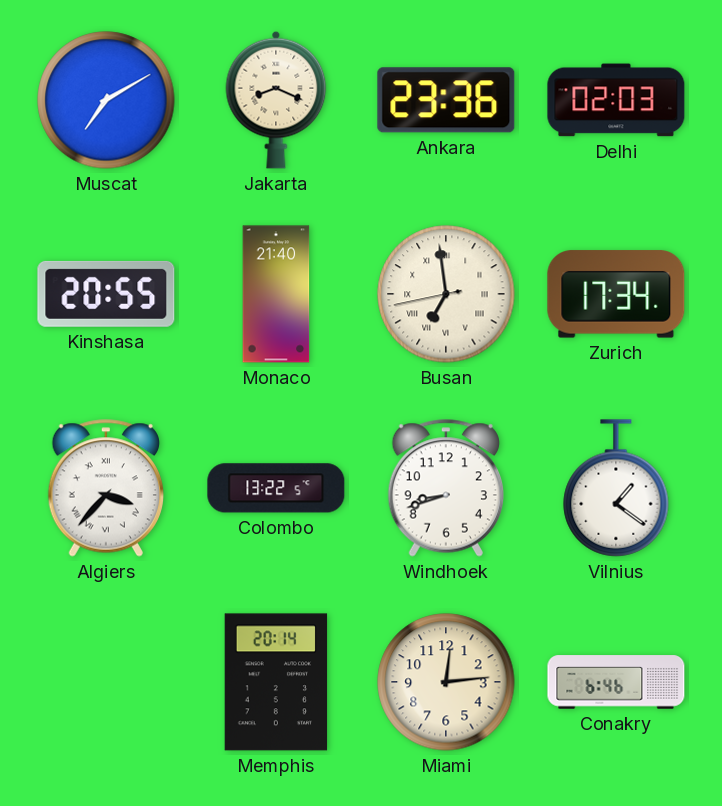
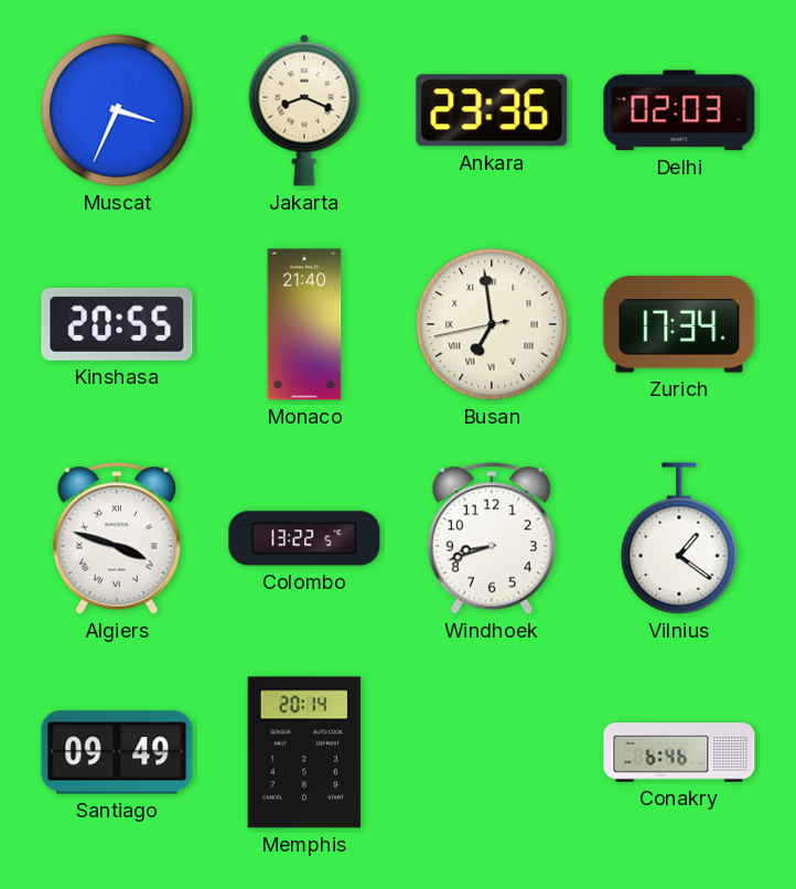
Muscat: 7:10 -> 3:34 (117, 110)
Algiers: 3:37 -> 3:48 (117, 538)
Santiago: none -> 09:49 (117, 752)
Miami: 12:14 -> none (446, 682)
